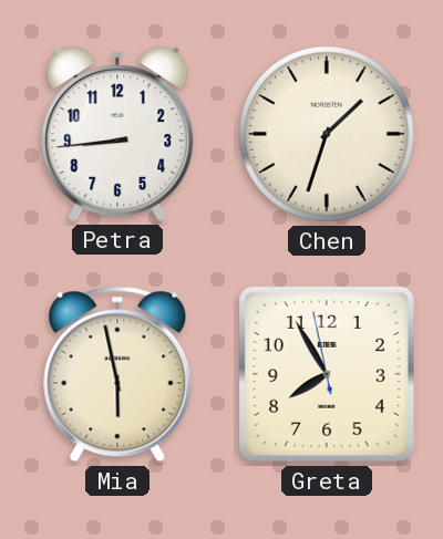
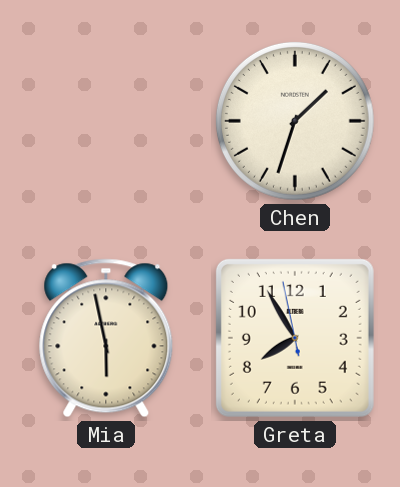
Petra: 8:44 -> none (117, 134)
